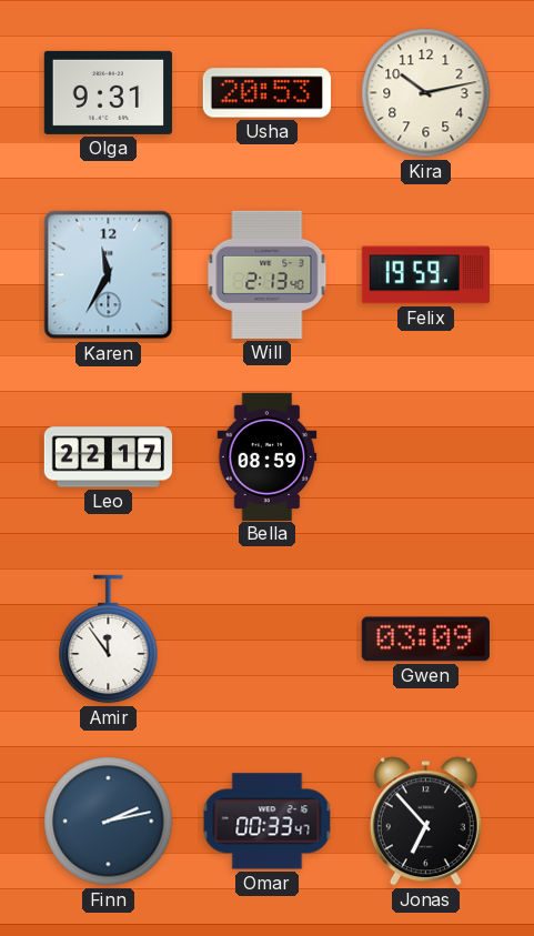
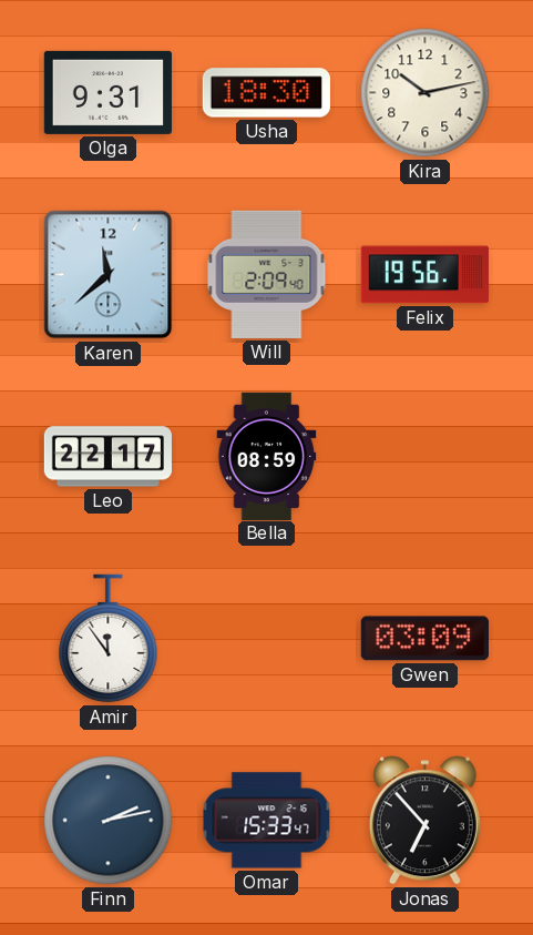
Usha: 20:53 -> 18:30 (266, 93)
Karen: 11:35 -> 11:38 (109, 275)
Will: 2:13 -> 2:09 (267, 274)
Felix: 19:59 -> 19:56 (424, 275)
Omar: 00:33 -> 15:33 (267, 821)
